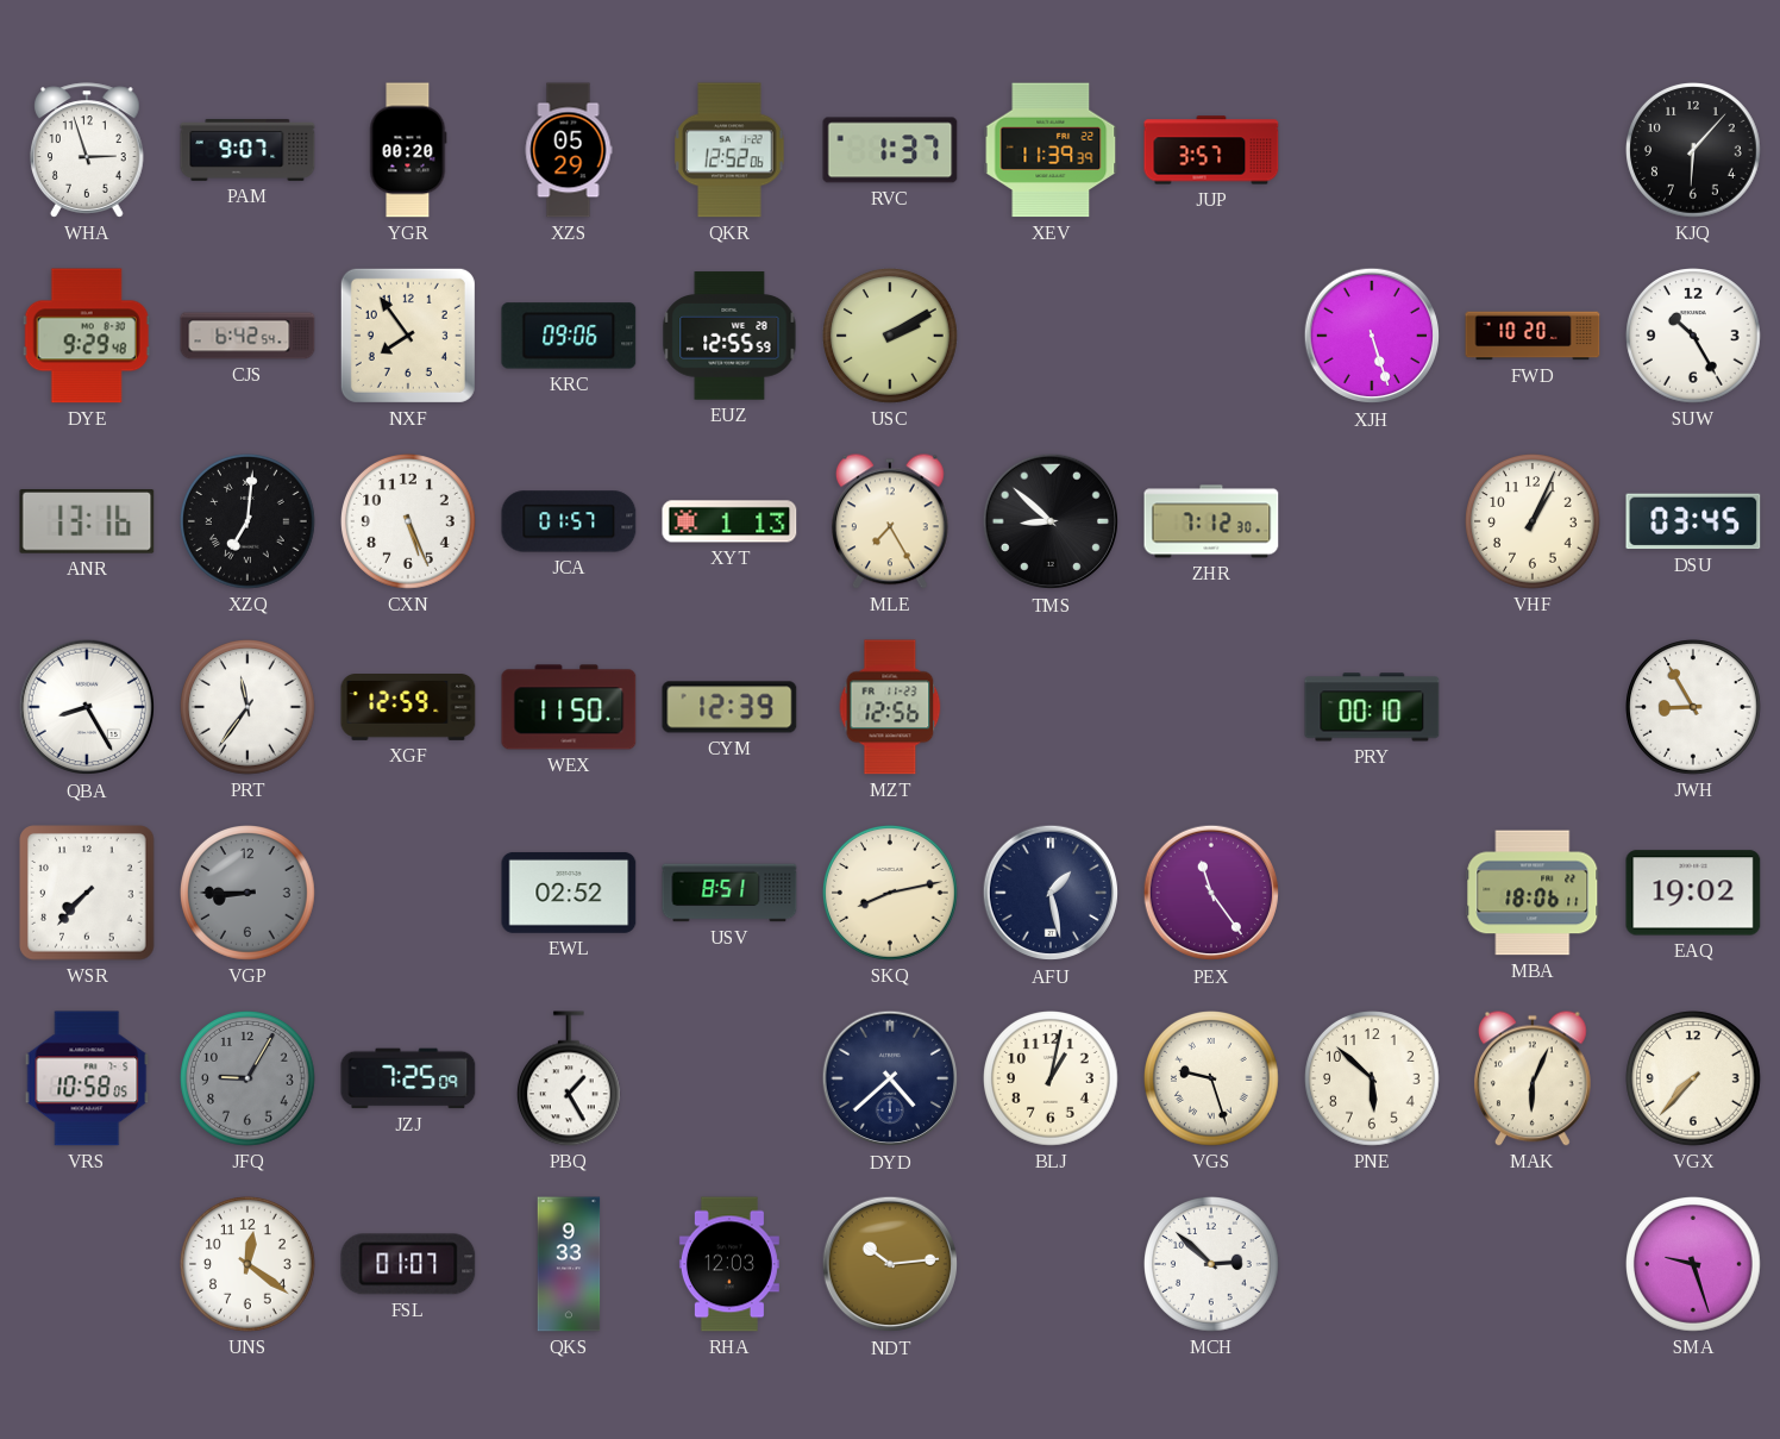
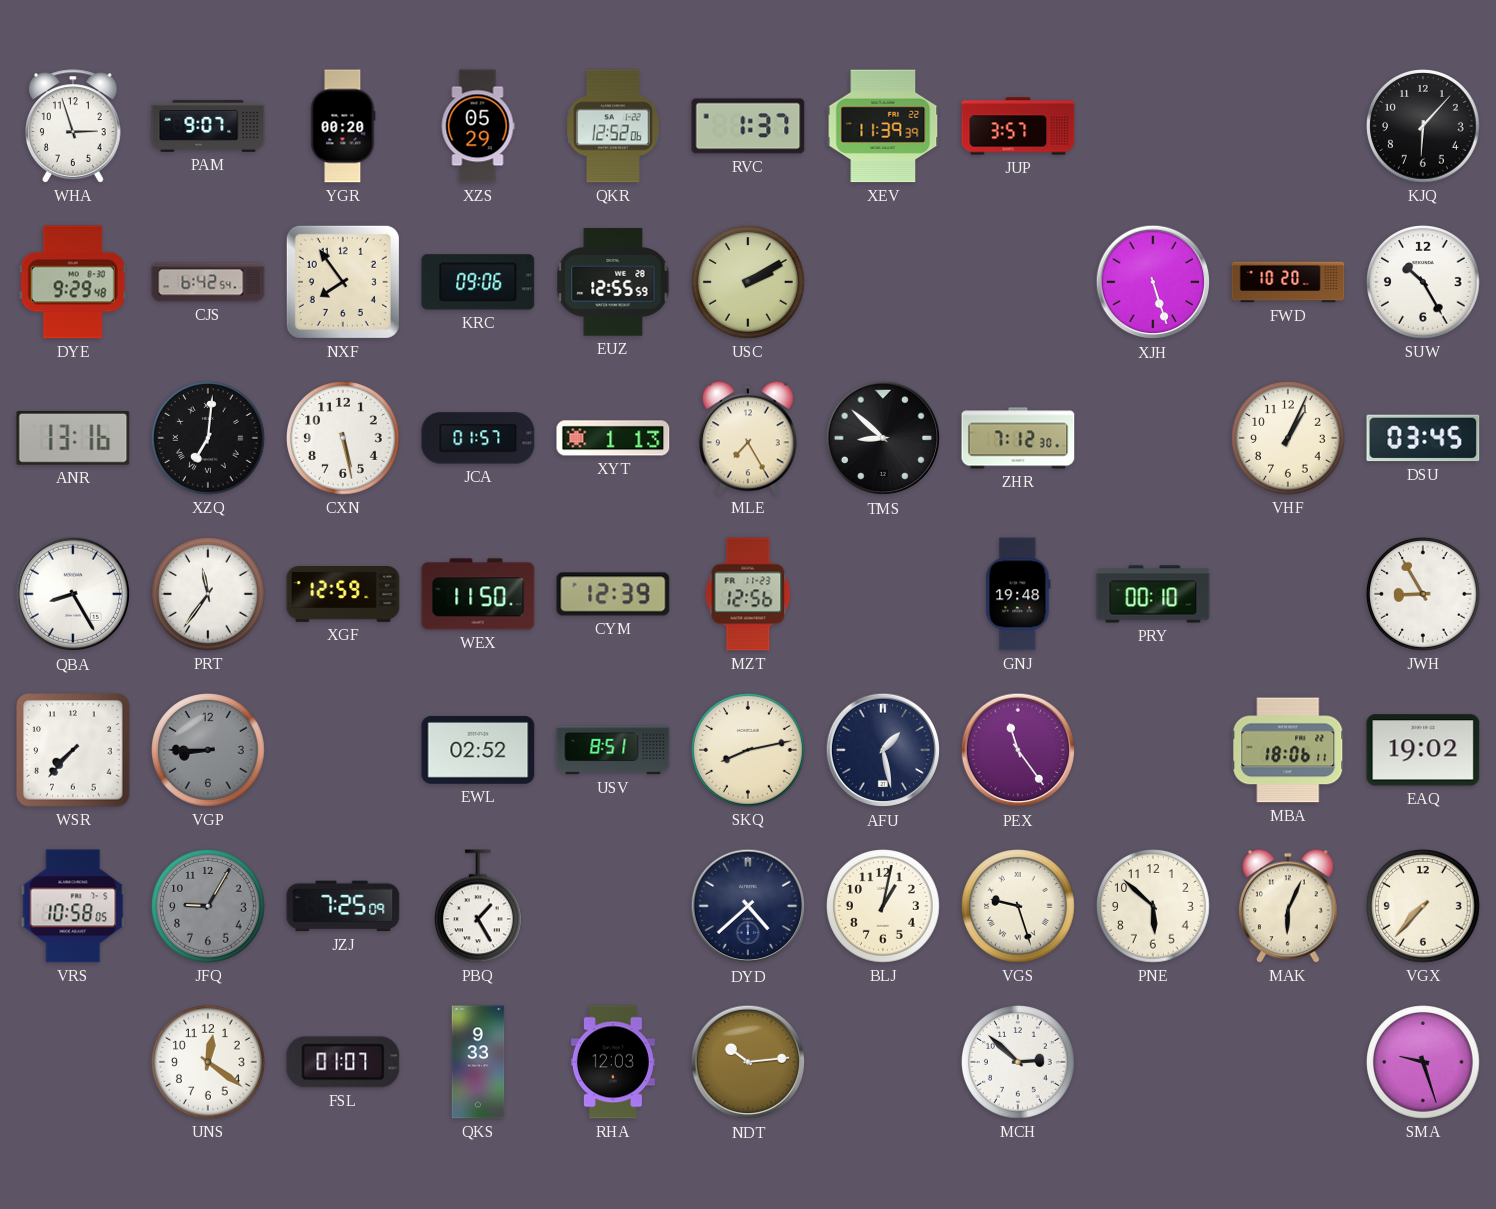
CXN: 5:26 -> 5:28 (344, 439)
GNJ: none -> 19:48 (1018, 594)
